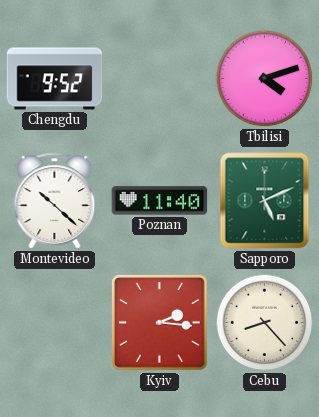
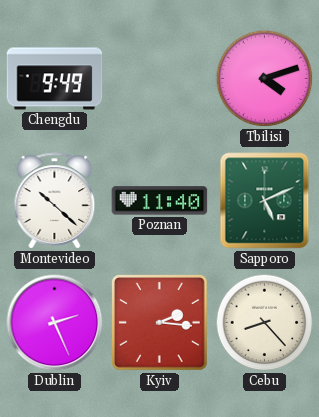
Chengdu: 9:52 -> 9:49 (55, 79)
Dublin: none -> 2:26 (55, 323)
